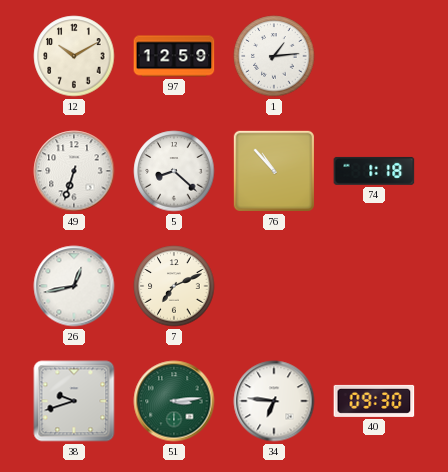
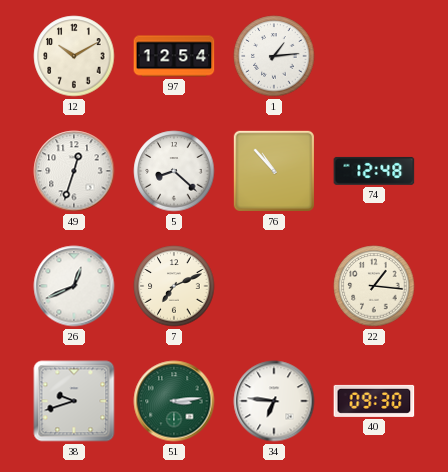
97: 12:59 -> 12:54 (174, 56)
49: 6:33 -> 12:33 (74, 171)
74: 1:18 -> 12:48 (374, 171)
26: 12:43 -> 12:41 (74, 286)
22: none -> 1:16 (374, 286)
